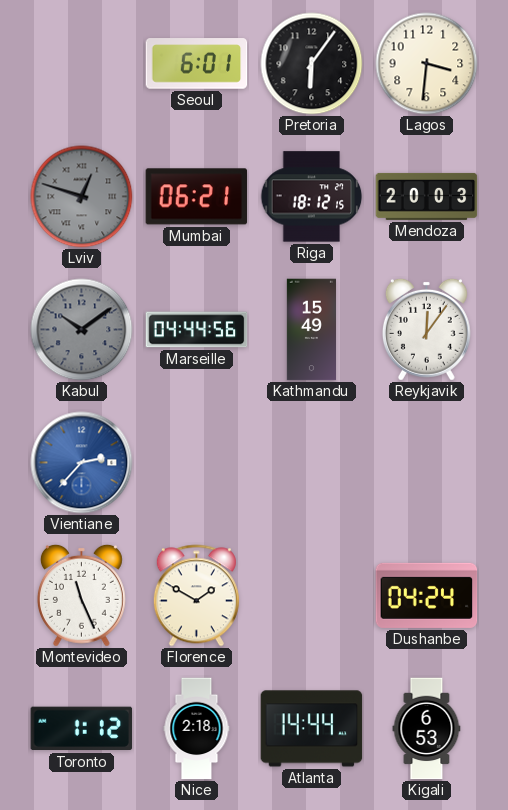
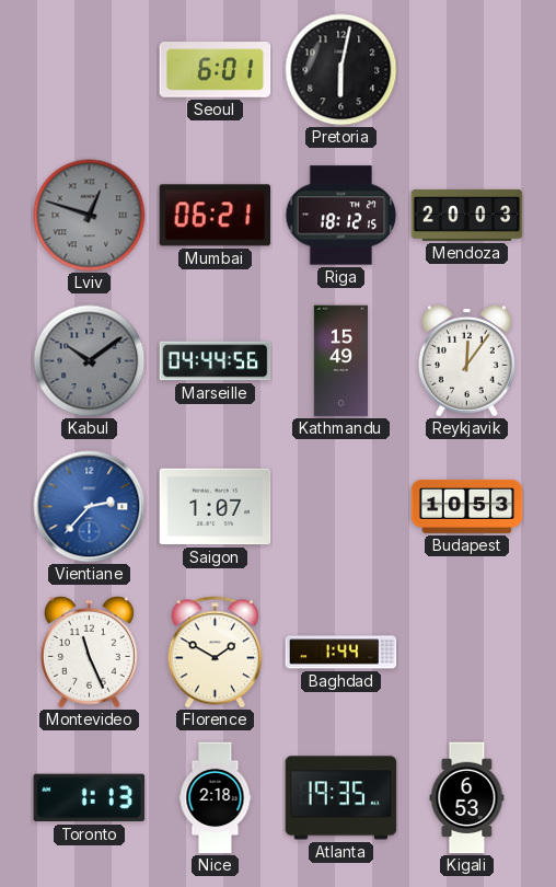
Pretoria: 6:06 -> 6:02 (341, 70)
Lagos: 3:31 -> none (427, 64)
Saigon: none -> 1:07 (216, 507)
Budapest: none -> 10:53 (467, 506)
Baghdad: none -> 1:44 (341, 653)
Dushanbe: 04:24 -> none (427, 595)
Toronto: 1:12 -> 1:13 (90, 798)
Atlanta: 14:44 -> 19:35 (341, 798)
